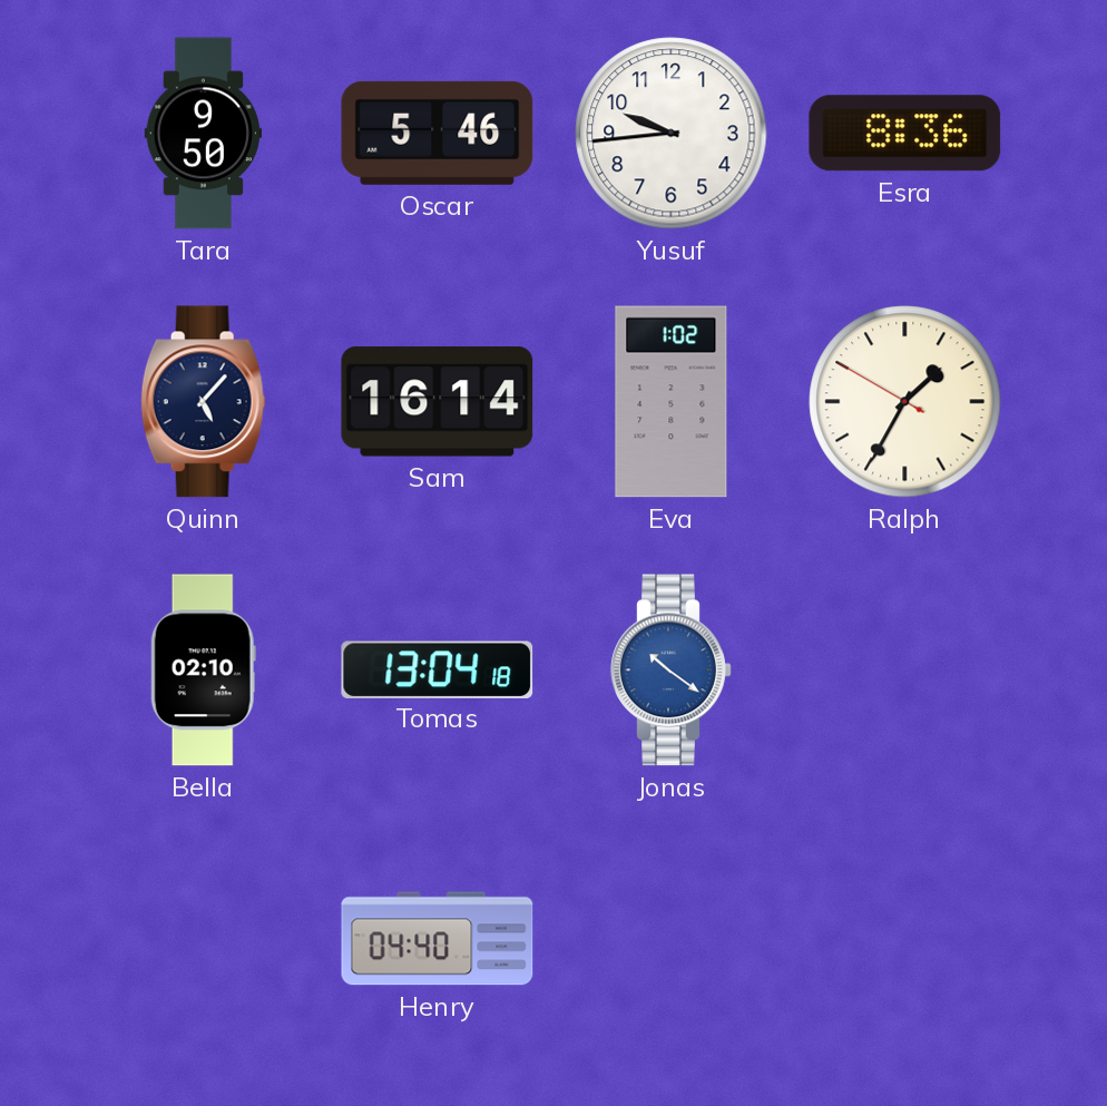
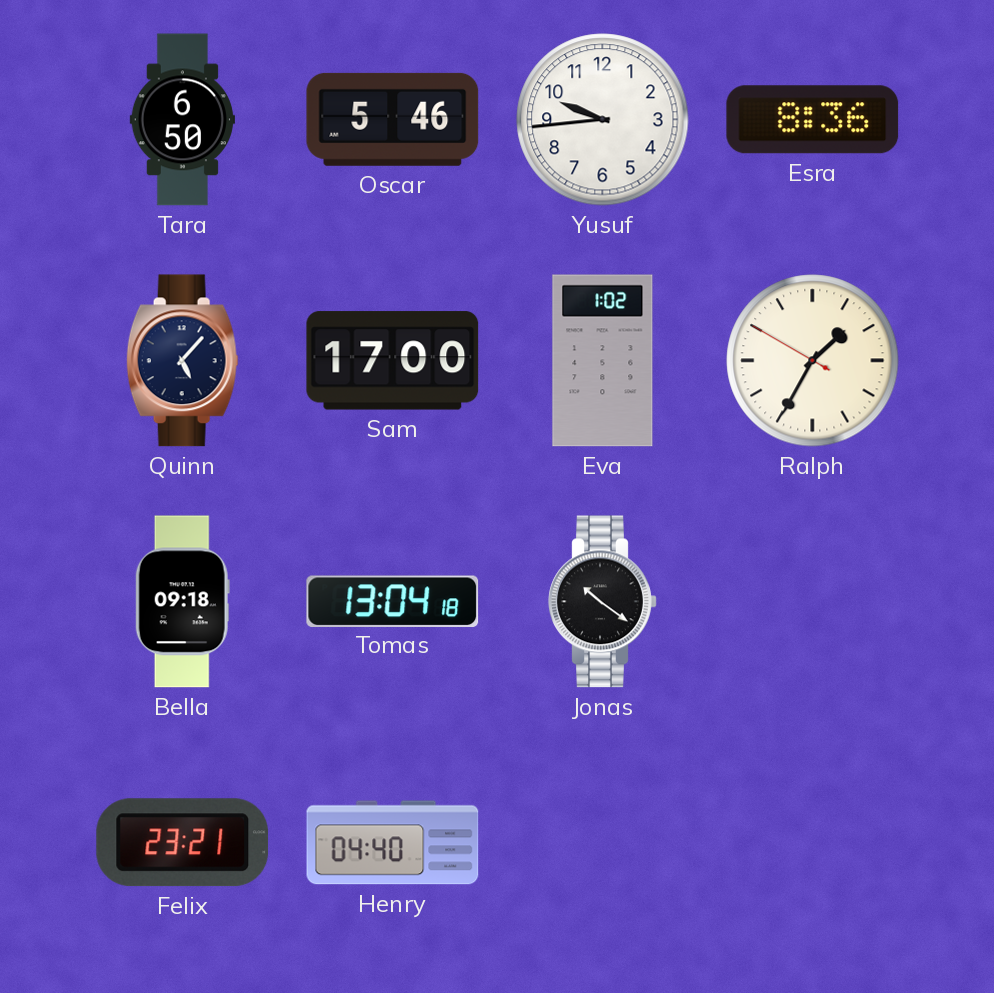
Tara: 9:50 -> 6:50 (182, 120)
Sam: 16:14 -> 17:00 (393, 361)
Bella: 02:10 -> 09:18 (182, 602)
Jonas dial: blue -> black (603, 602)
Felix: none -> 23:21 (183, 843)
